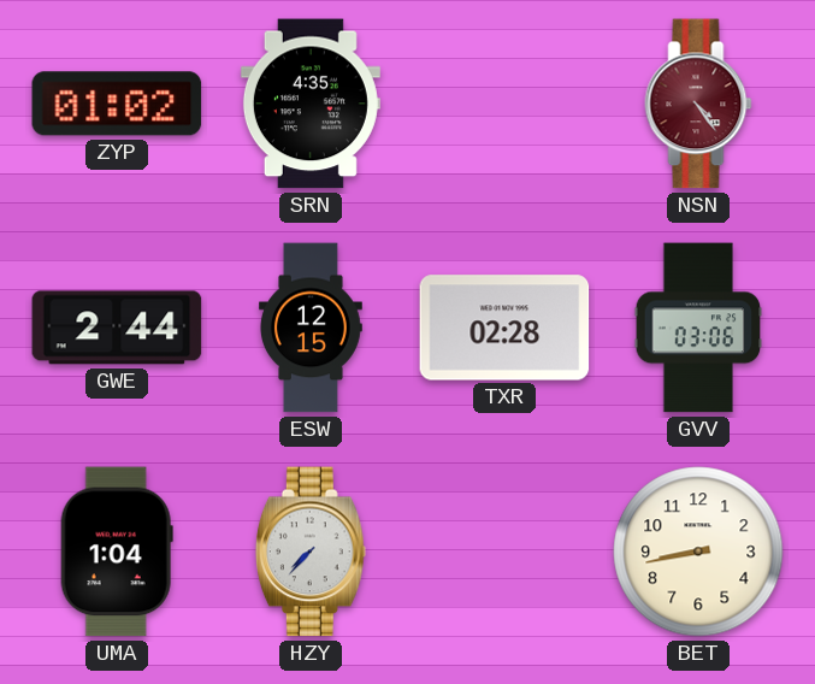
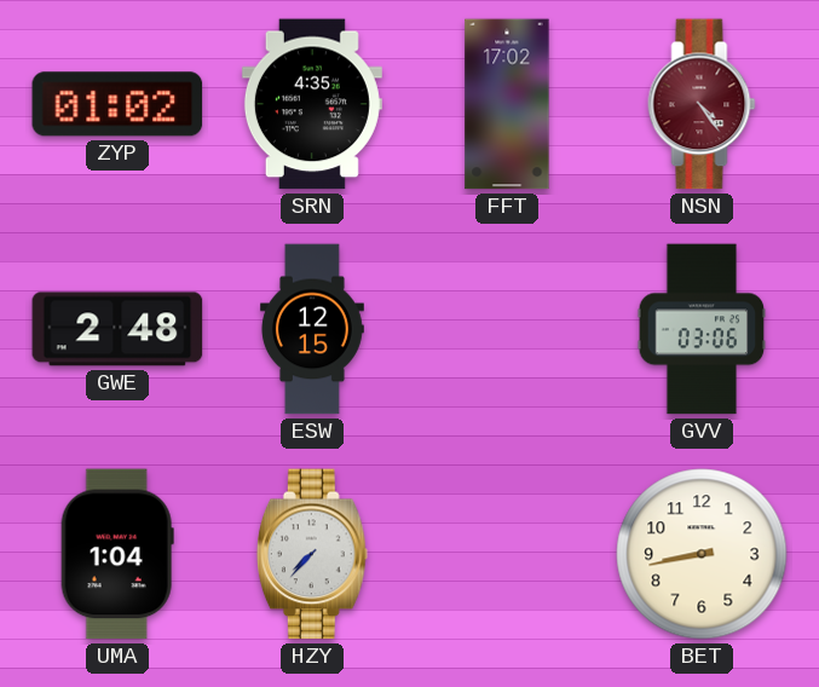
FFT: none -> 17:02 (507, 104)
GWE: 2:44 -> 2:48 (117, 329)
TXR: 02:28 -> none (504, 328)
